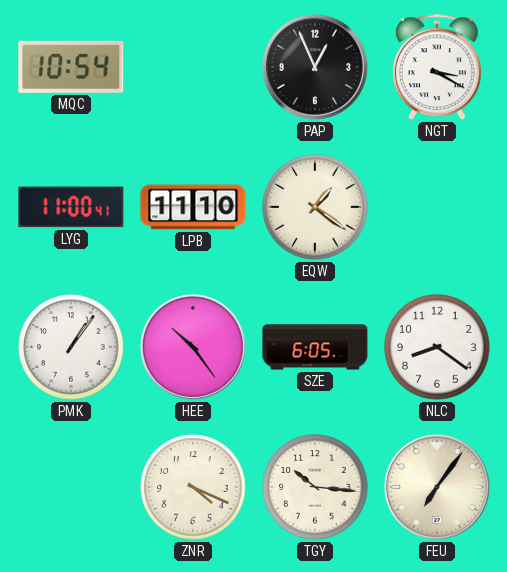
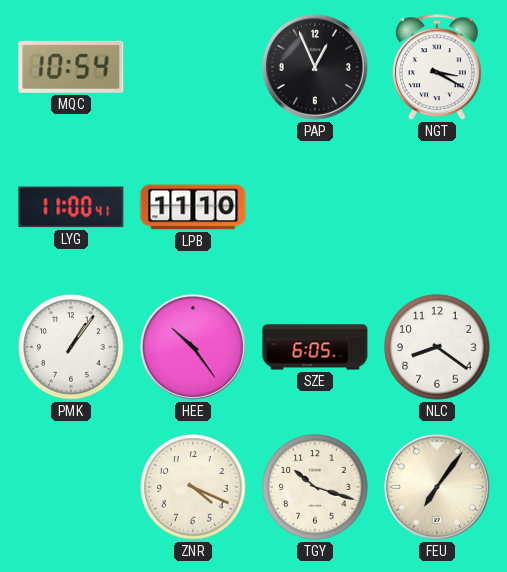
EQW: 1:21 -> none (315, 207)
TGY: 10:16 -> 10:18 (315, 487)
